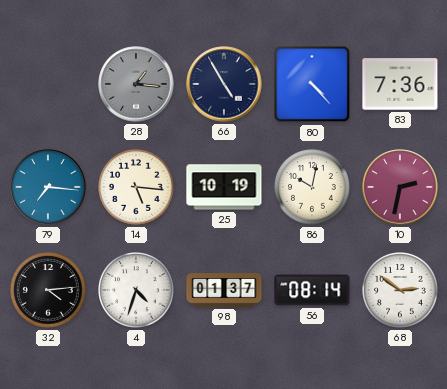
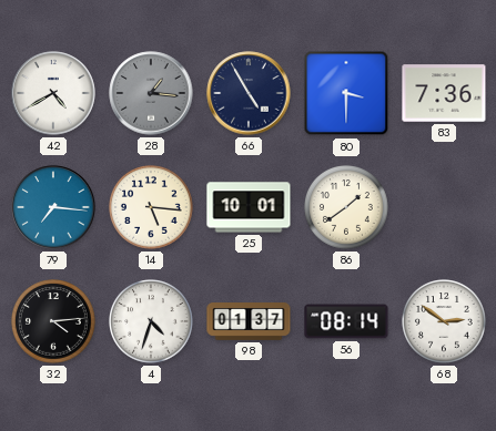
42: none -> 4:40 (53, 93)
80: 4:23 -> 3:30 (346, 93)
25: 10:19 -> 10:01 (249, 207)
86: 10:02 -> 1:39 (347, 208)
10: 2:32 -> none (400, 187)
